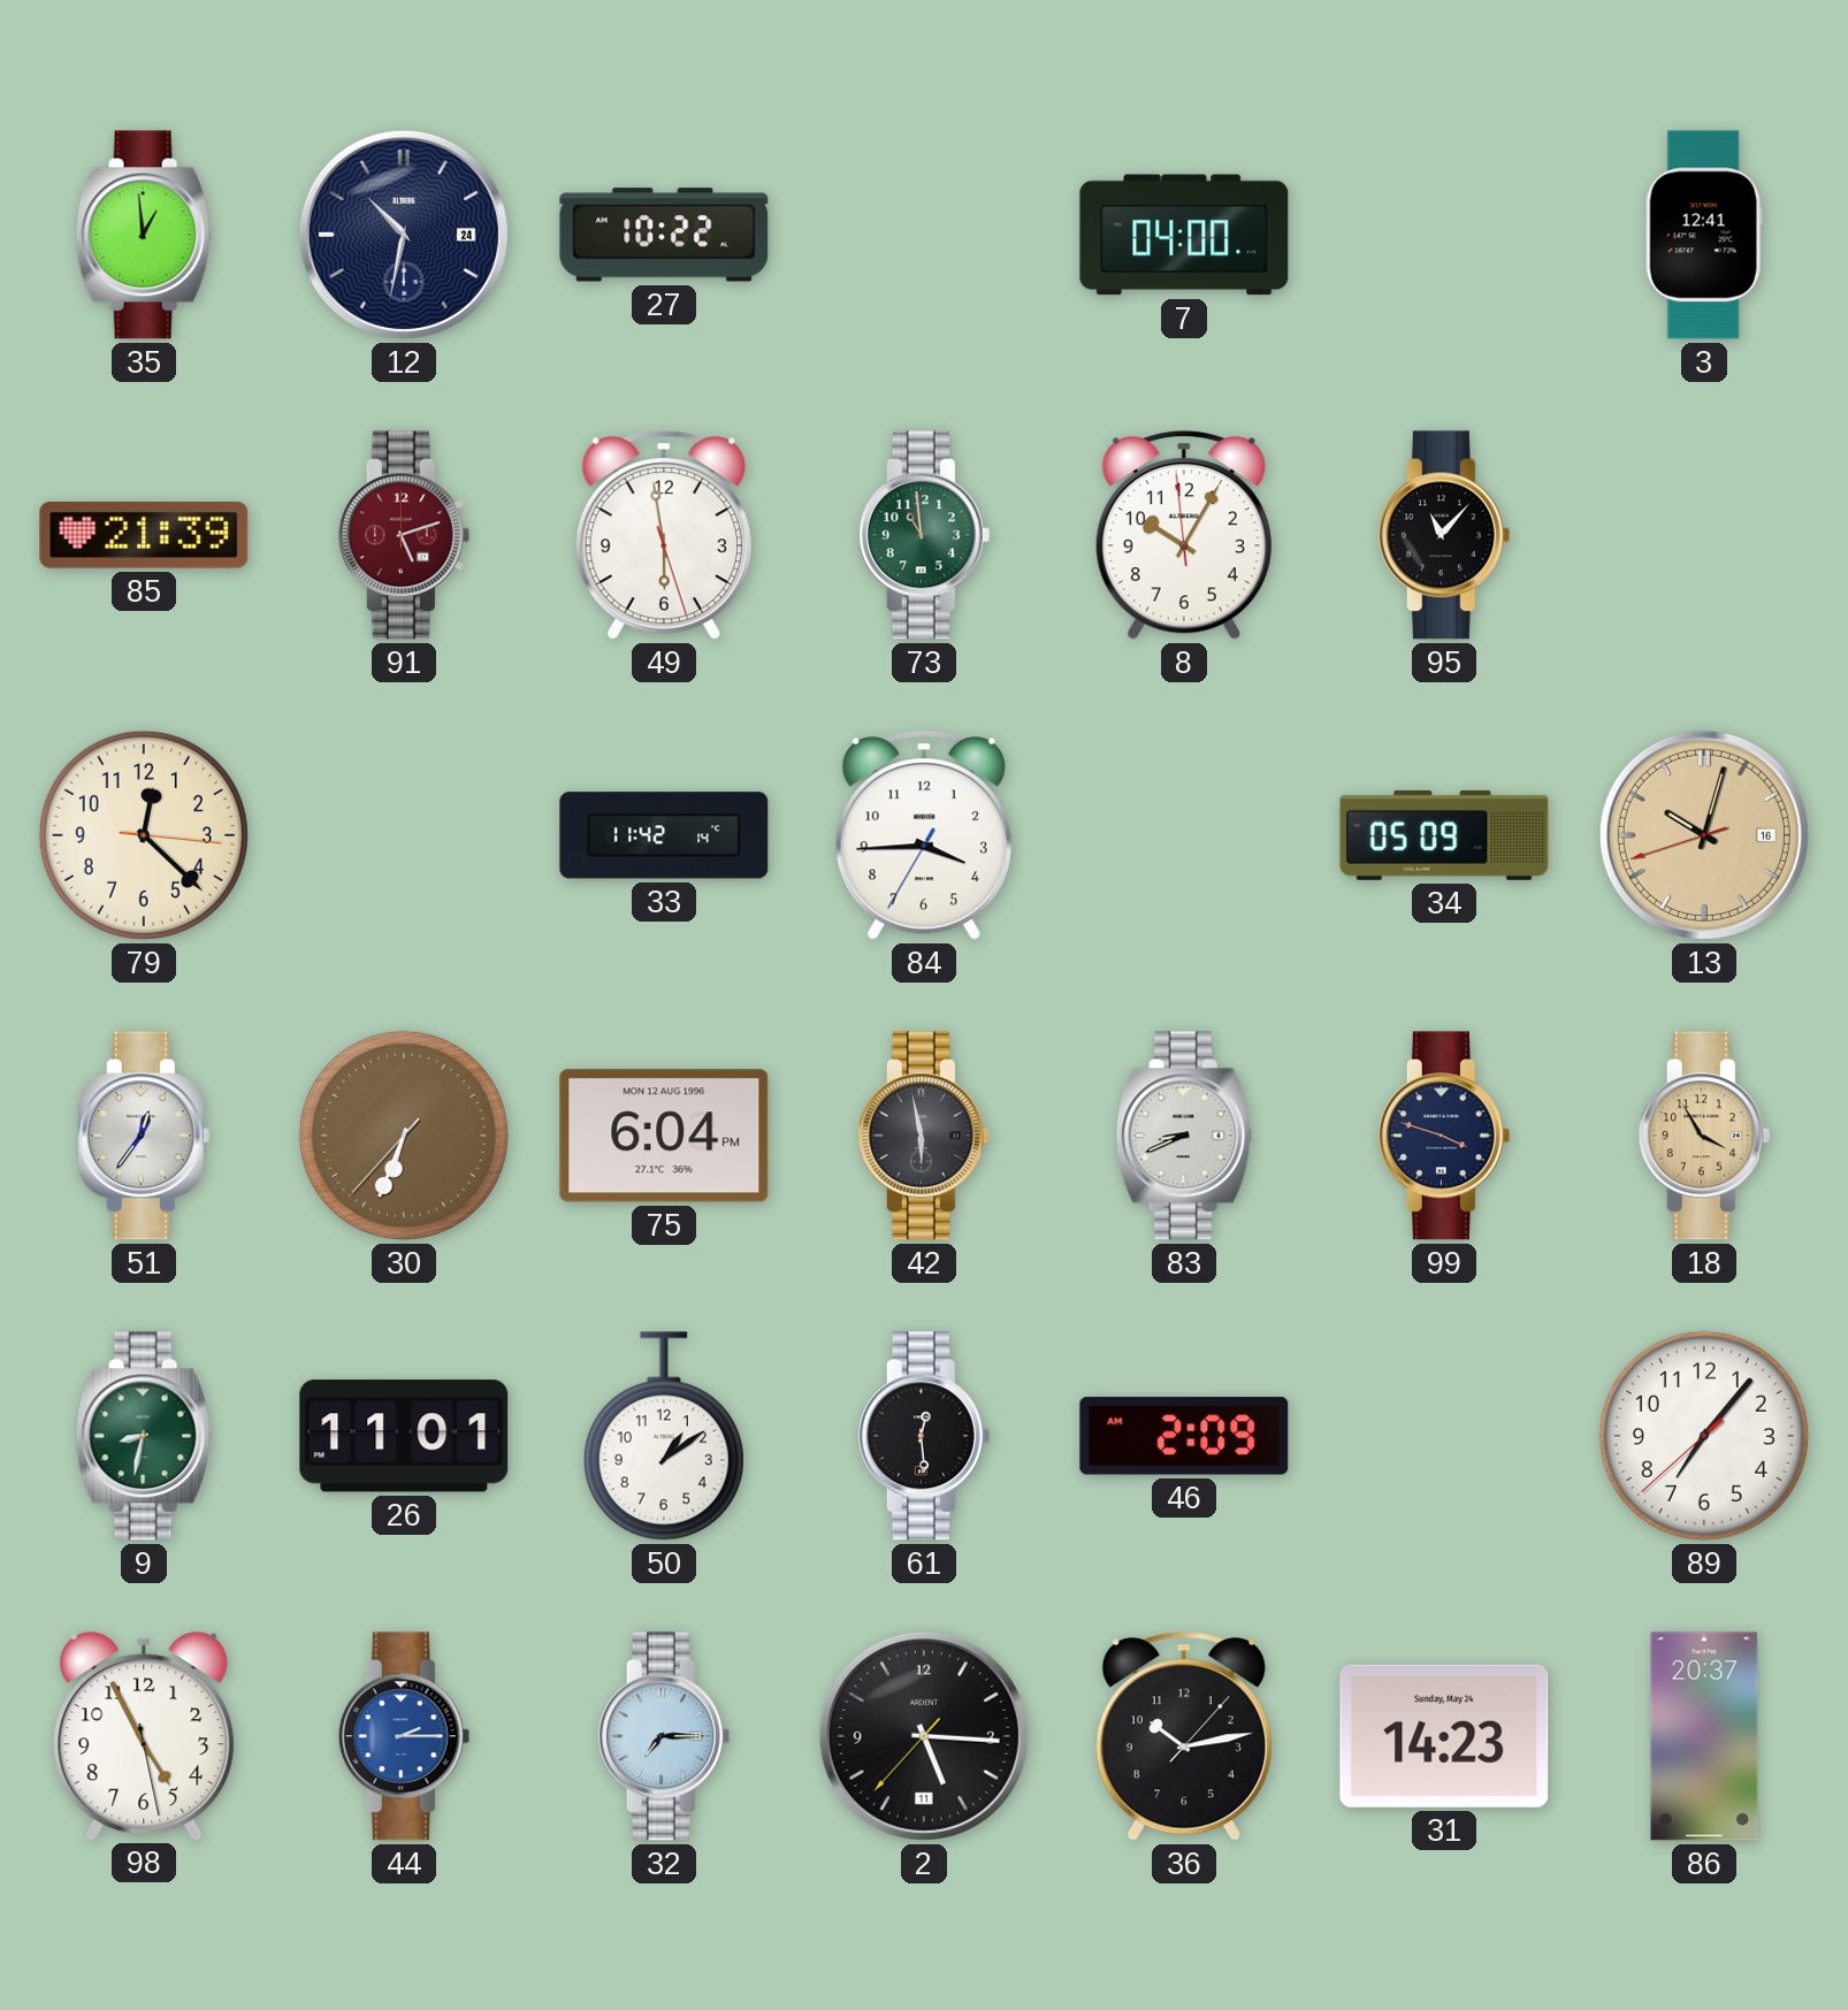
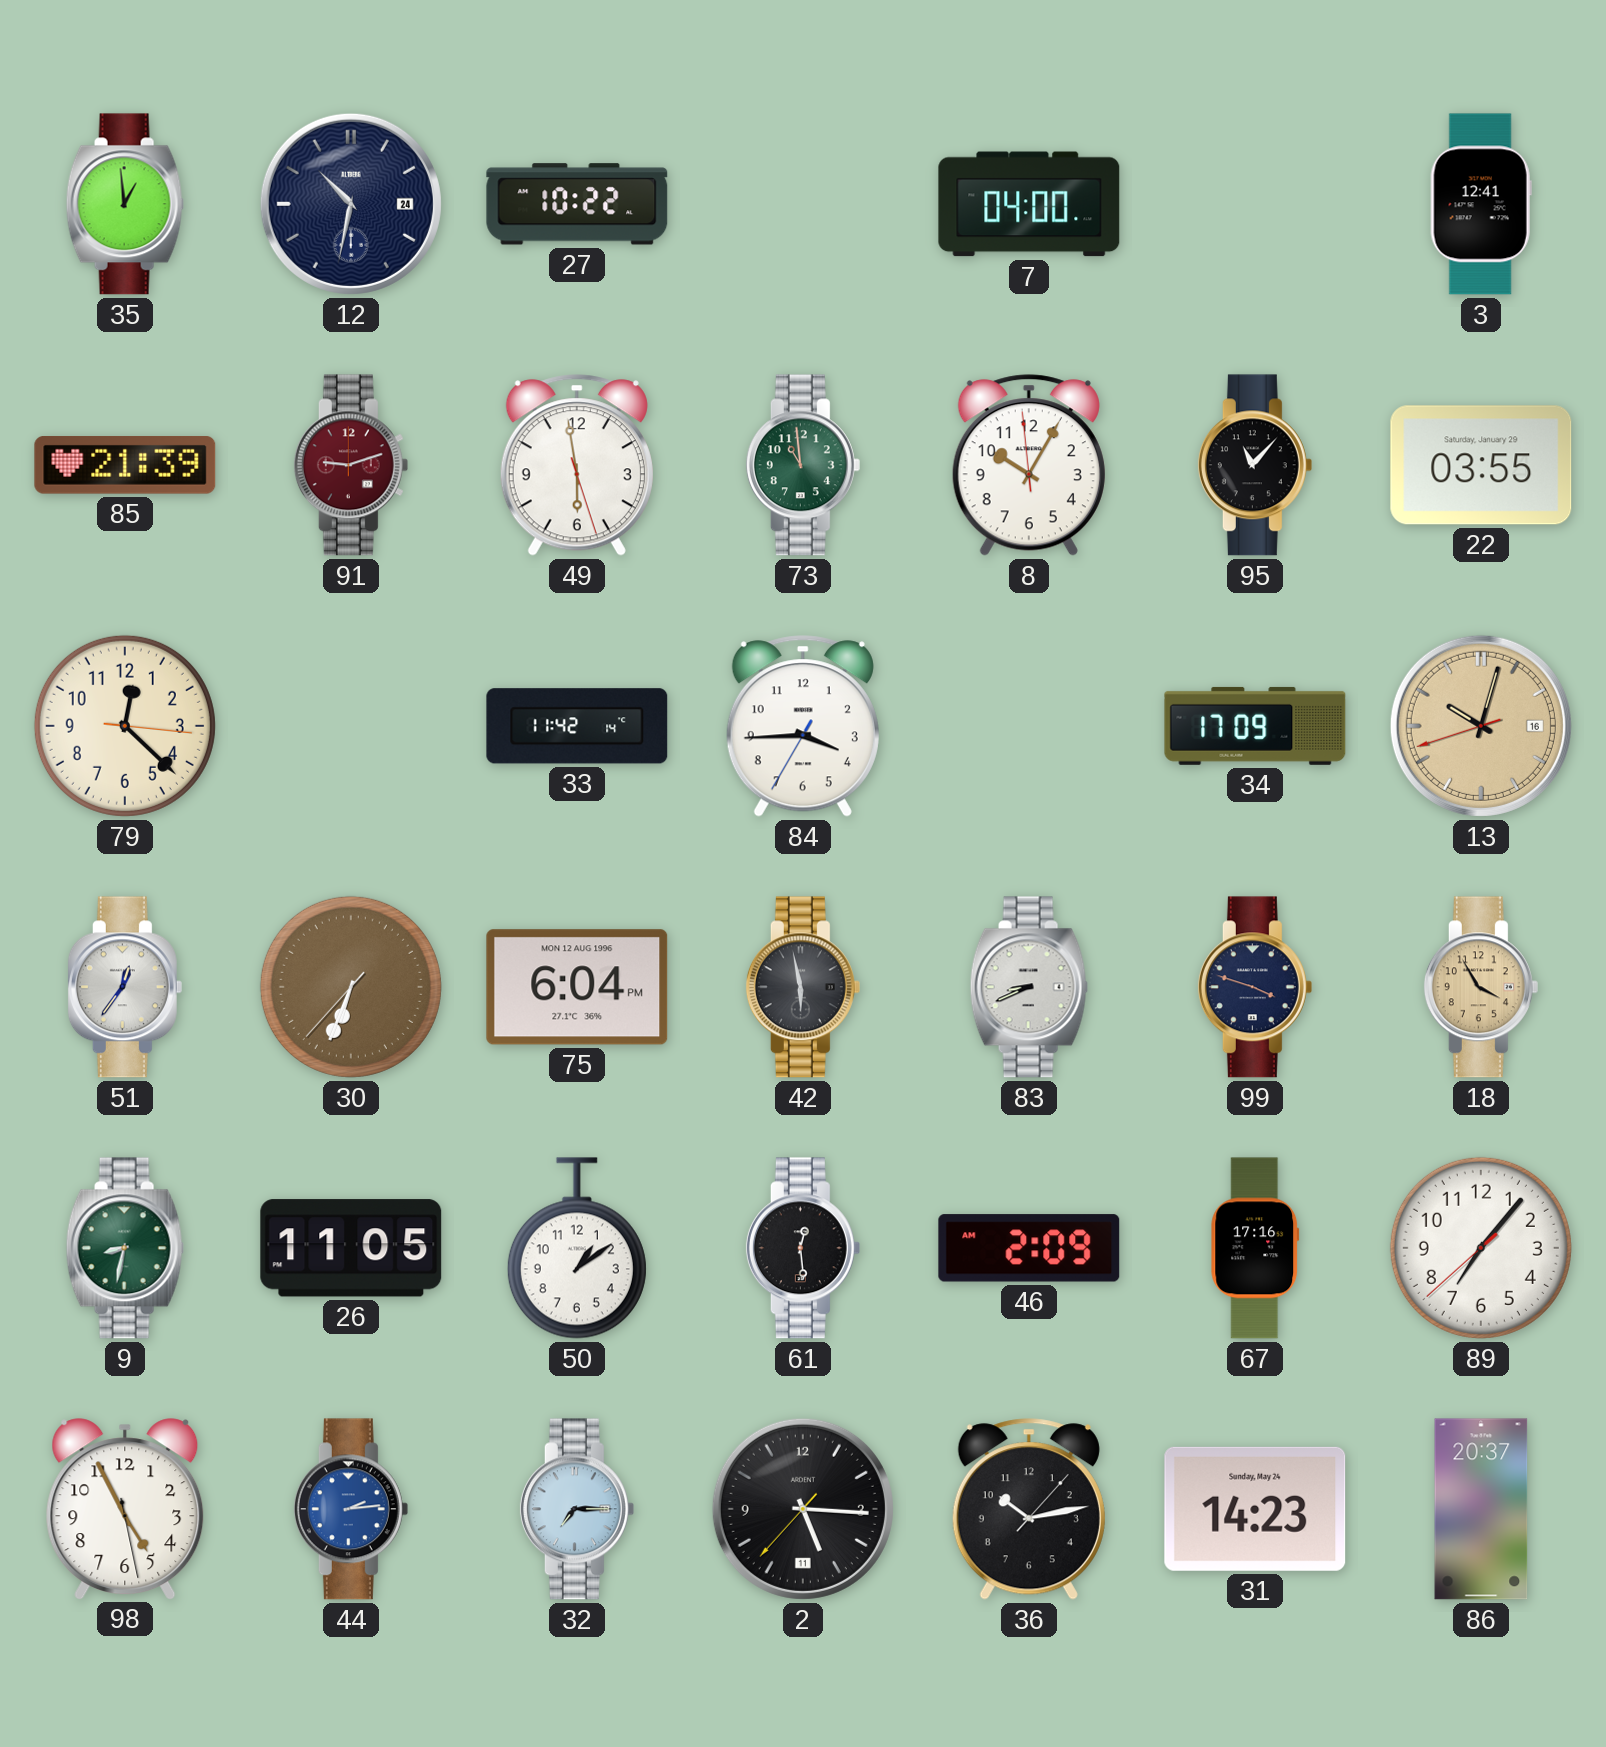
91: 5:12 -> 9:12 (351, 465)
22: none -> 03:55 (1481, 465)
34: 05:09 -> 17:09 (1255, 726)
26: 11:01 -> 11:05 (351, 1248)
67: none -> 17:16 (1255, 1248)
44: 2:15 -> 2:14 (351, 1509)
